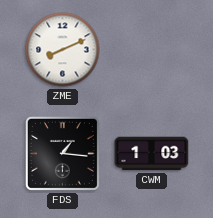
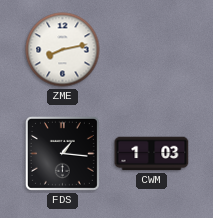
ZME: 8:11 -> 8:13 (63, 50)
